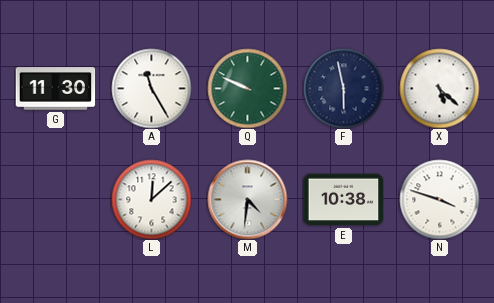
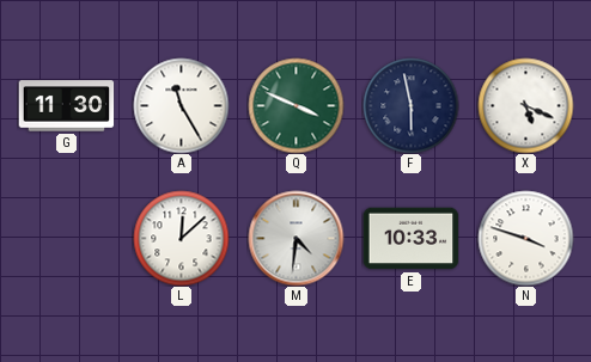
Q: 9:49 -> 3:49 (295, 105)
X: 5:22 -> 5:19 (525, 105)
E: 10:38 -> 10:33 (410, 239)
